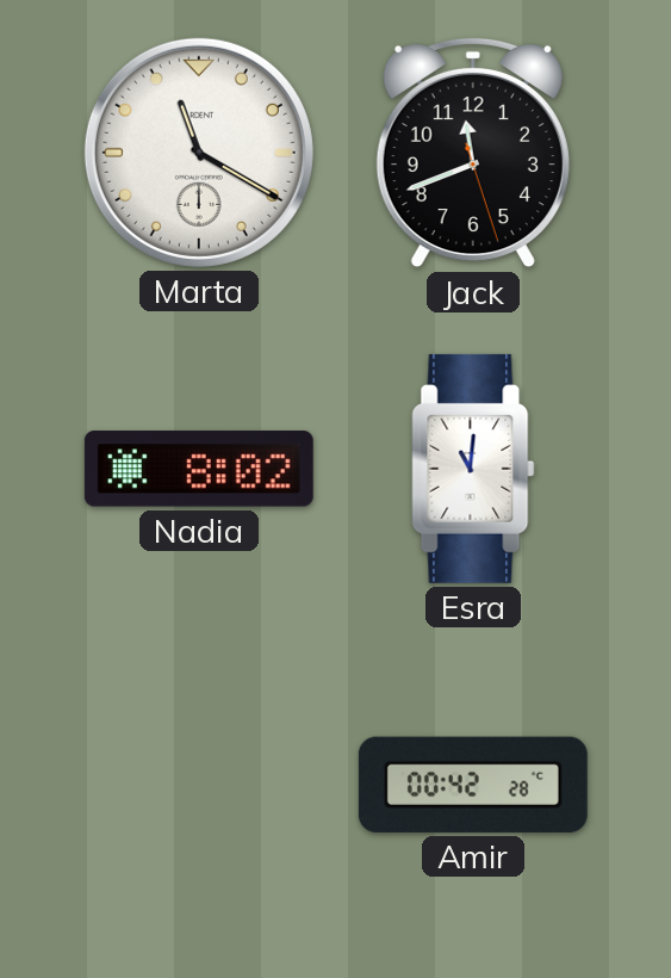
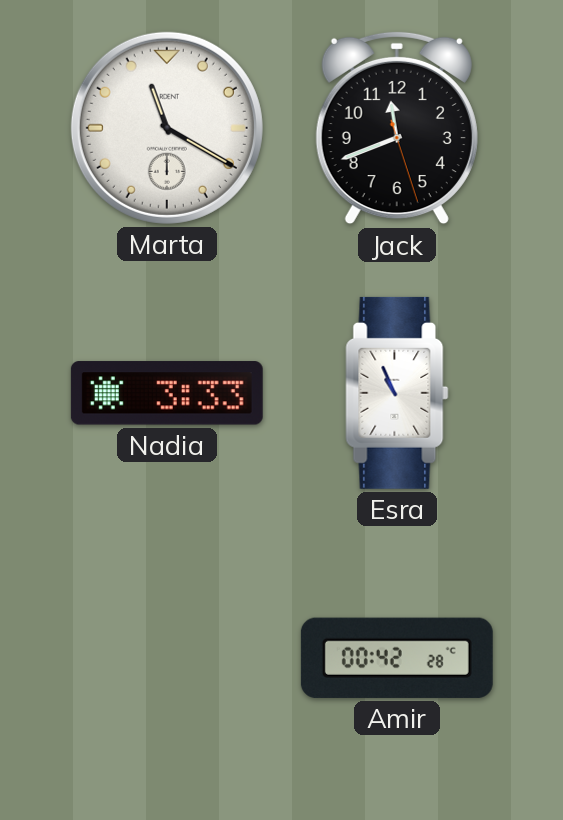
Nadia: 8:02 -> 3:33 (167, 393)
Esra: 11:01 -> 10:56 (397, 393)
